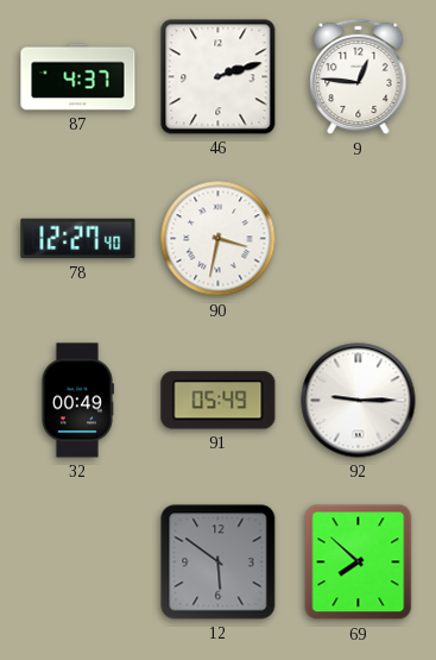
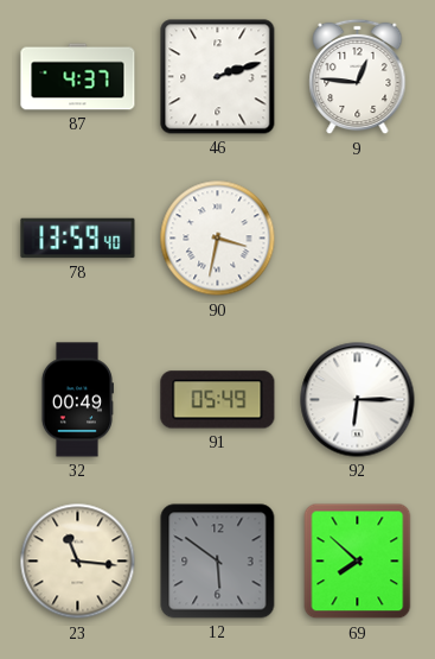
78: 12:27 -> 13:59 (78, 239)
92: 9:15 -> 6:15 (358, 400)
23: none -> 11:16 (78, 562)
